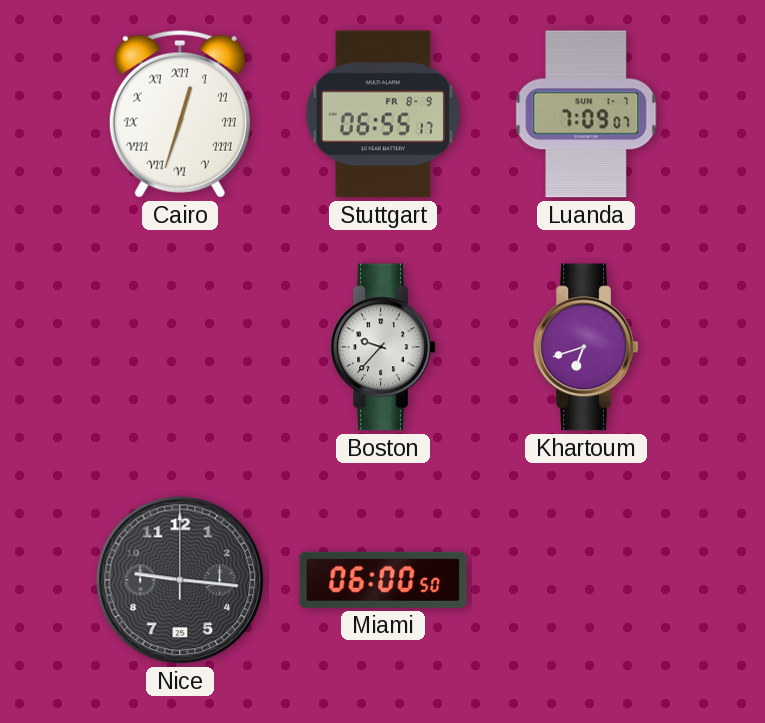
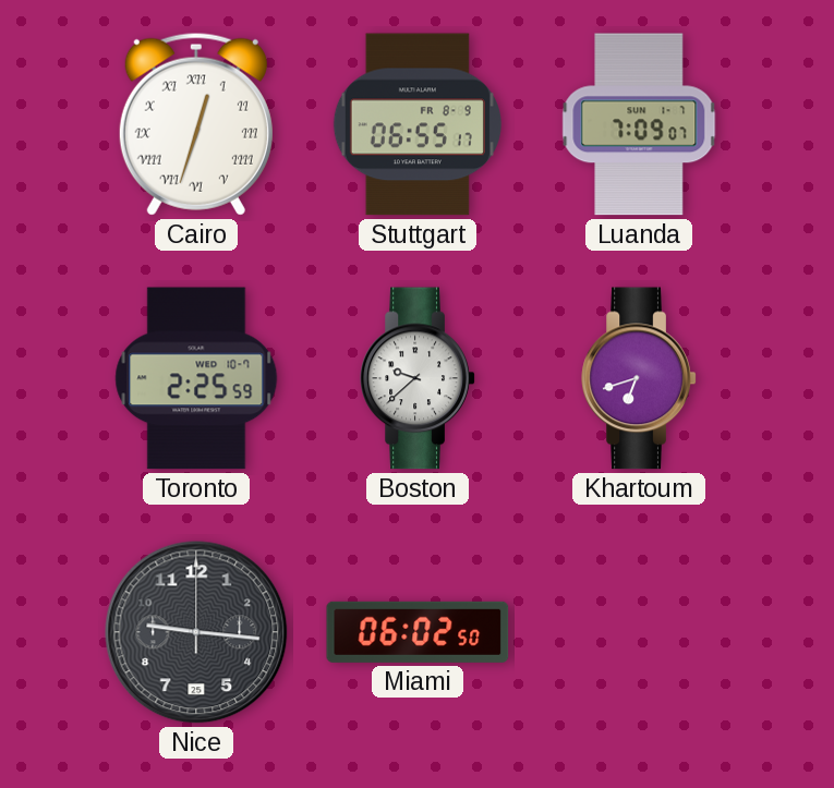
Toronto: none -> 2:25 (196, 378)
Boston: 9:37 -> 9:38 (418, 378)
Miami: 06:00 -> 06:02 (418, 632)
